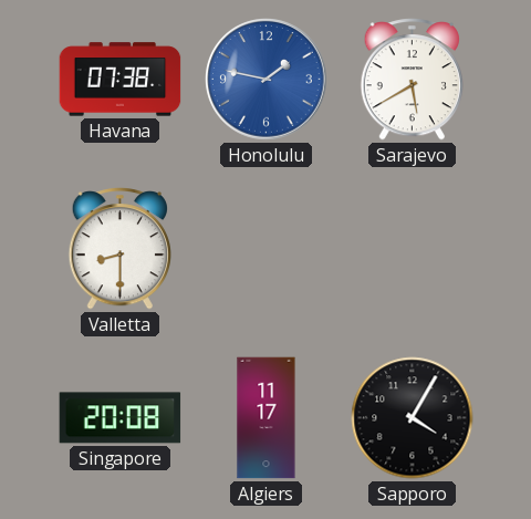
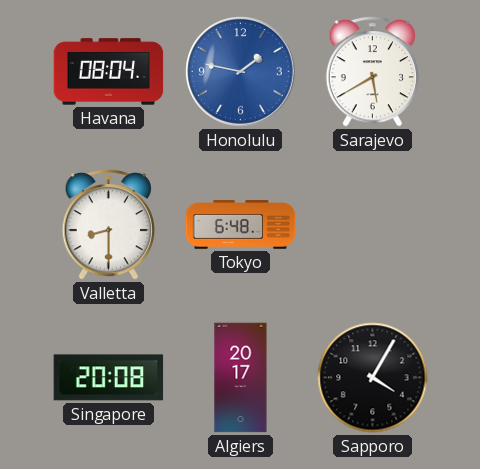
Havana: 07:38 -> 08:04 (109, 72)
Tokyo: none -> 6:48 (241, 225)
Algiers: 11:17 -> 20:17 (241, 378)
